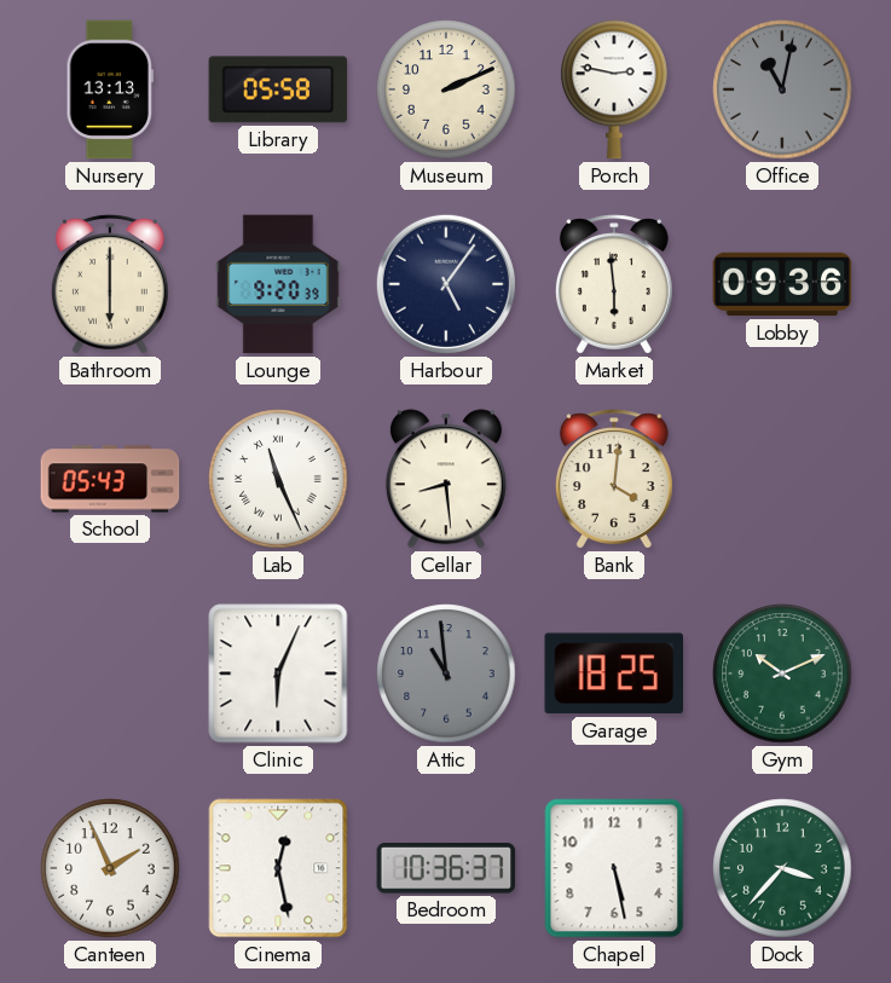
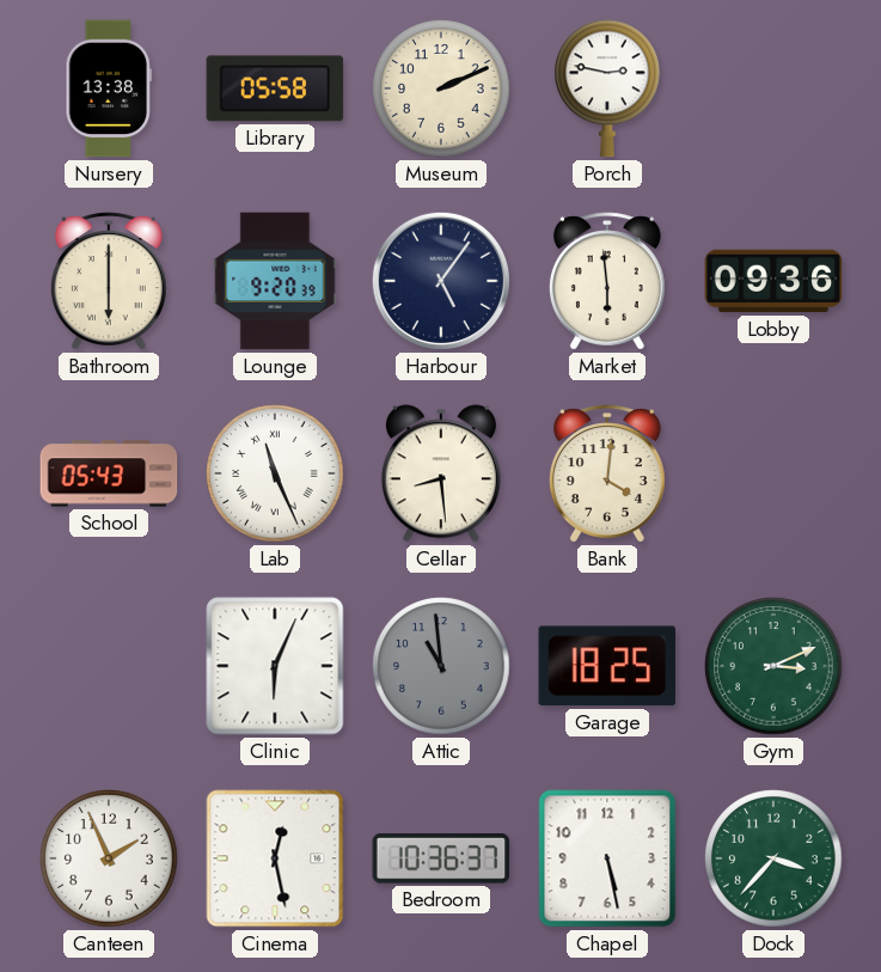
Nursery: 13:13 -> 13:38 (108, 88)
Office: 11:02 -> none (782, 89)
Gym: 10:11 -> 3:11 (773, 666)
